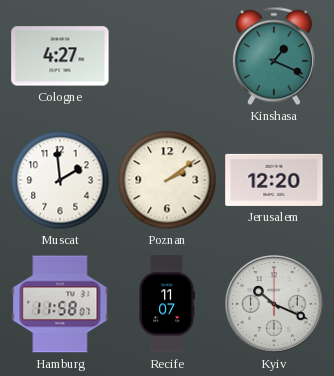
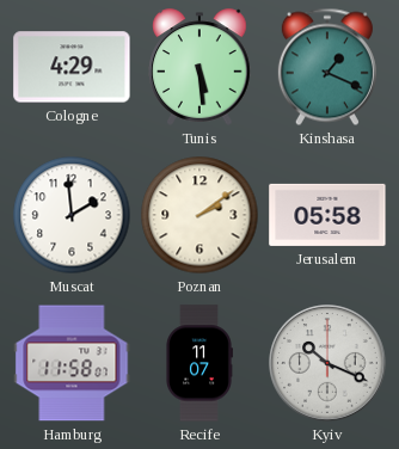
Cologne: 4:27 -> 4:29 (72, 67)
Tunis: none -> 5:29 (199, 67)
Jerusalem: 12:20 -> 05:58 (327, 215)
